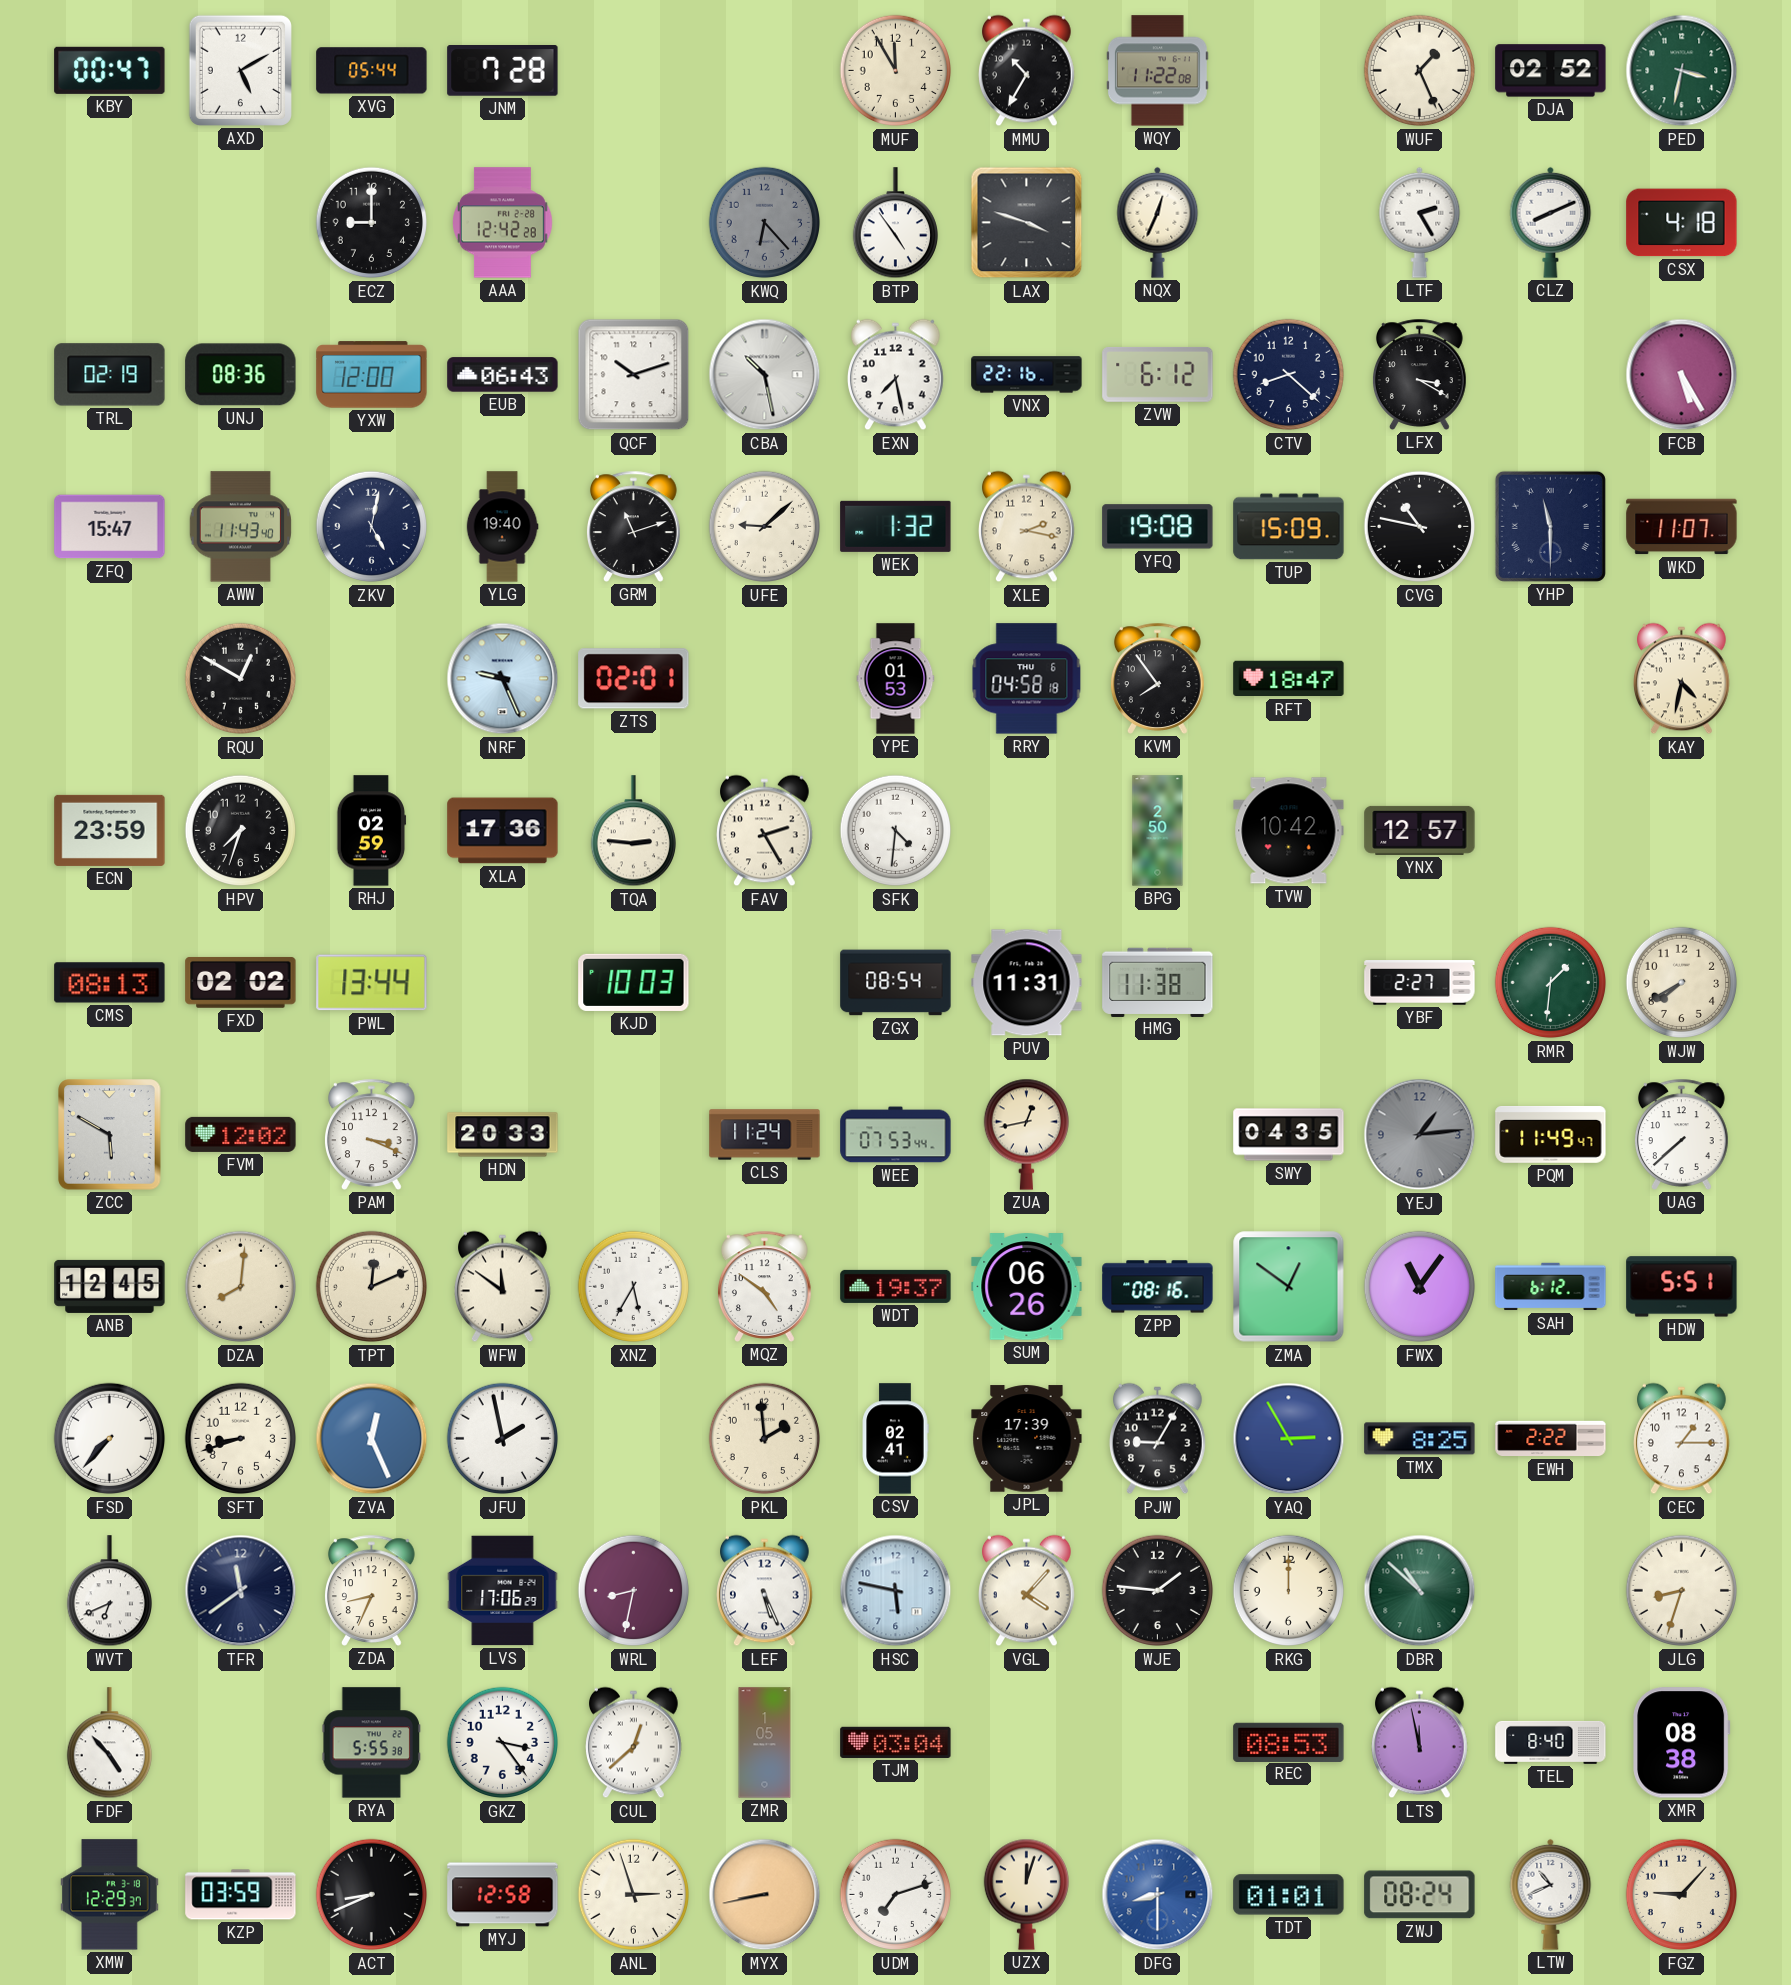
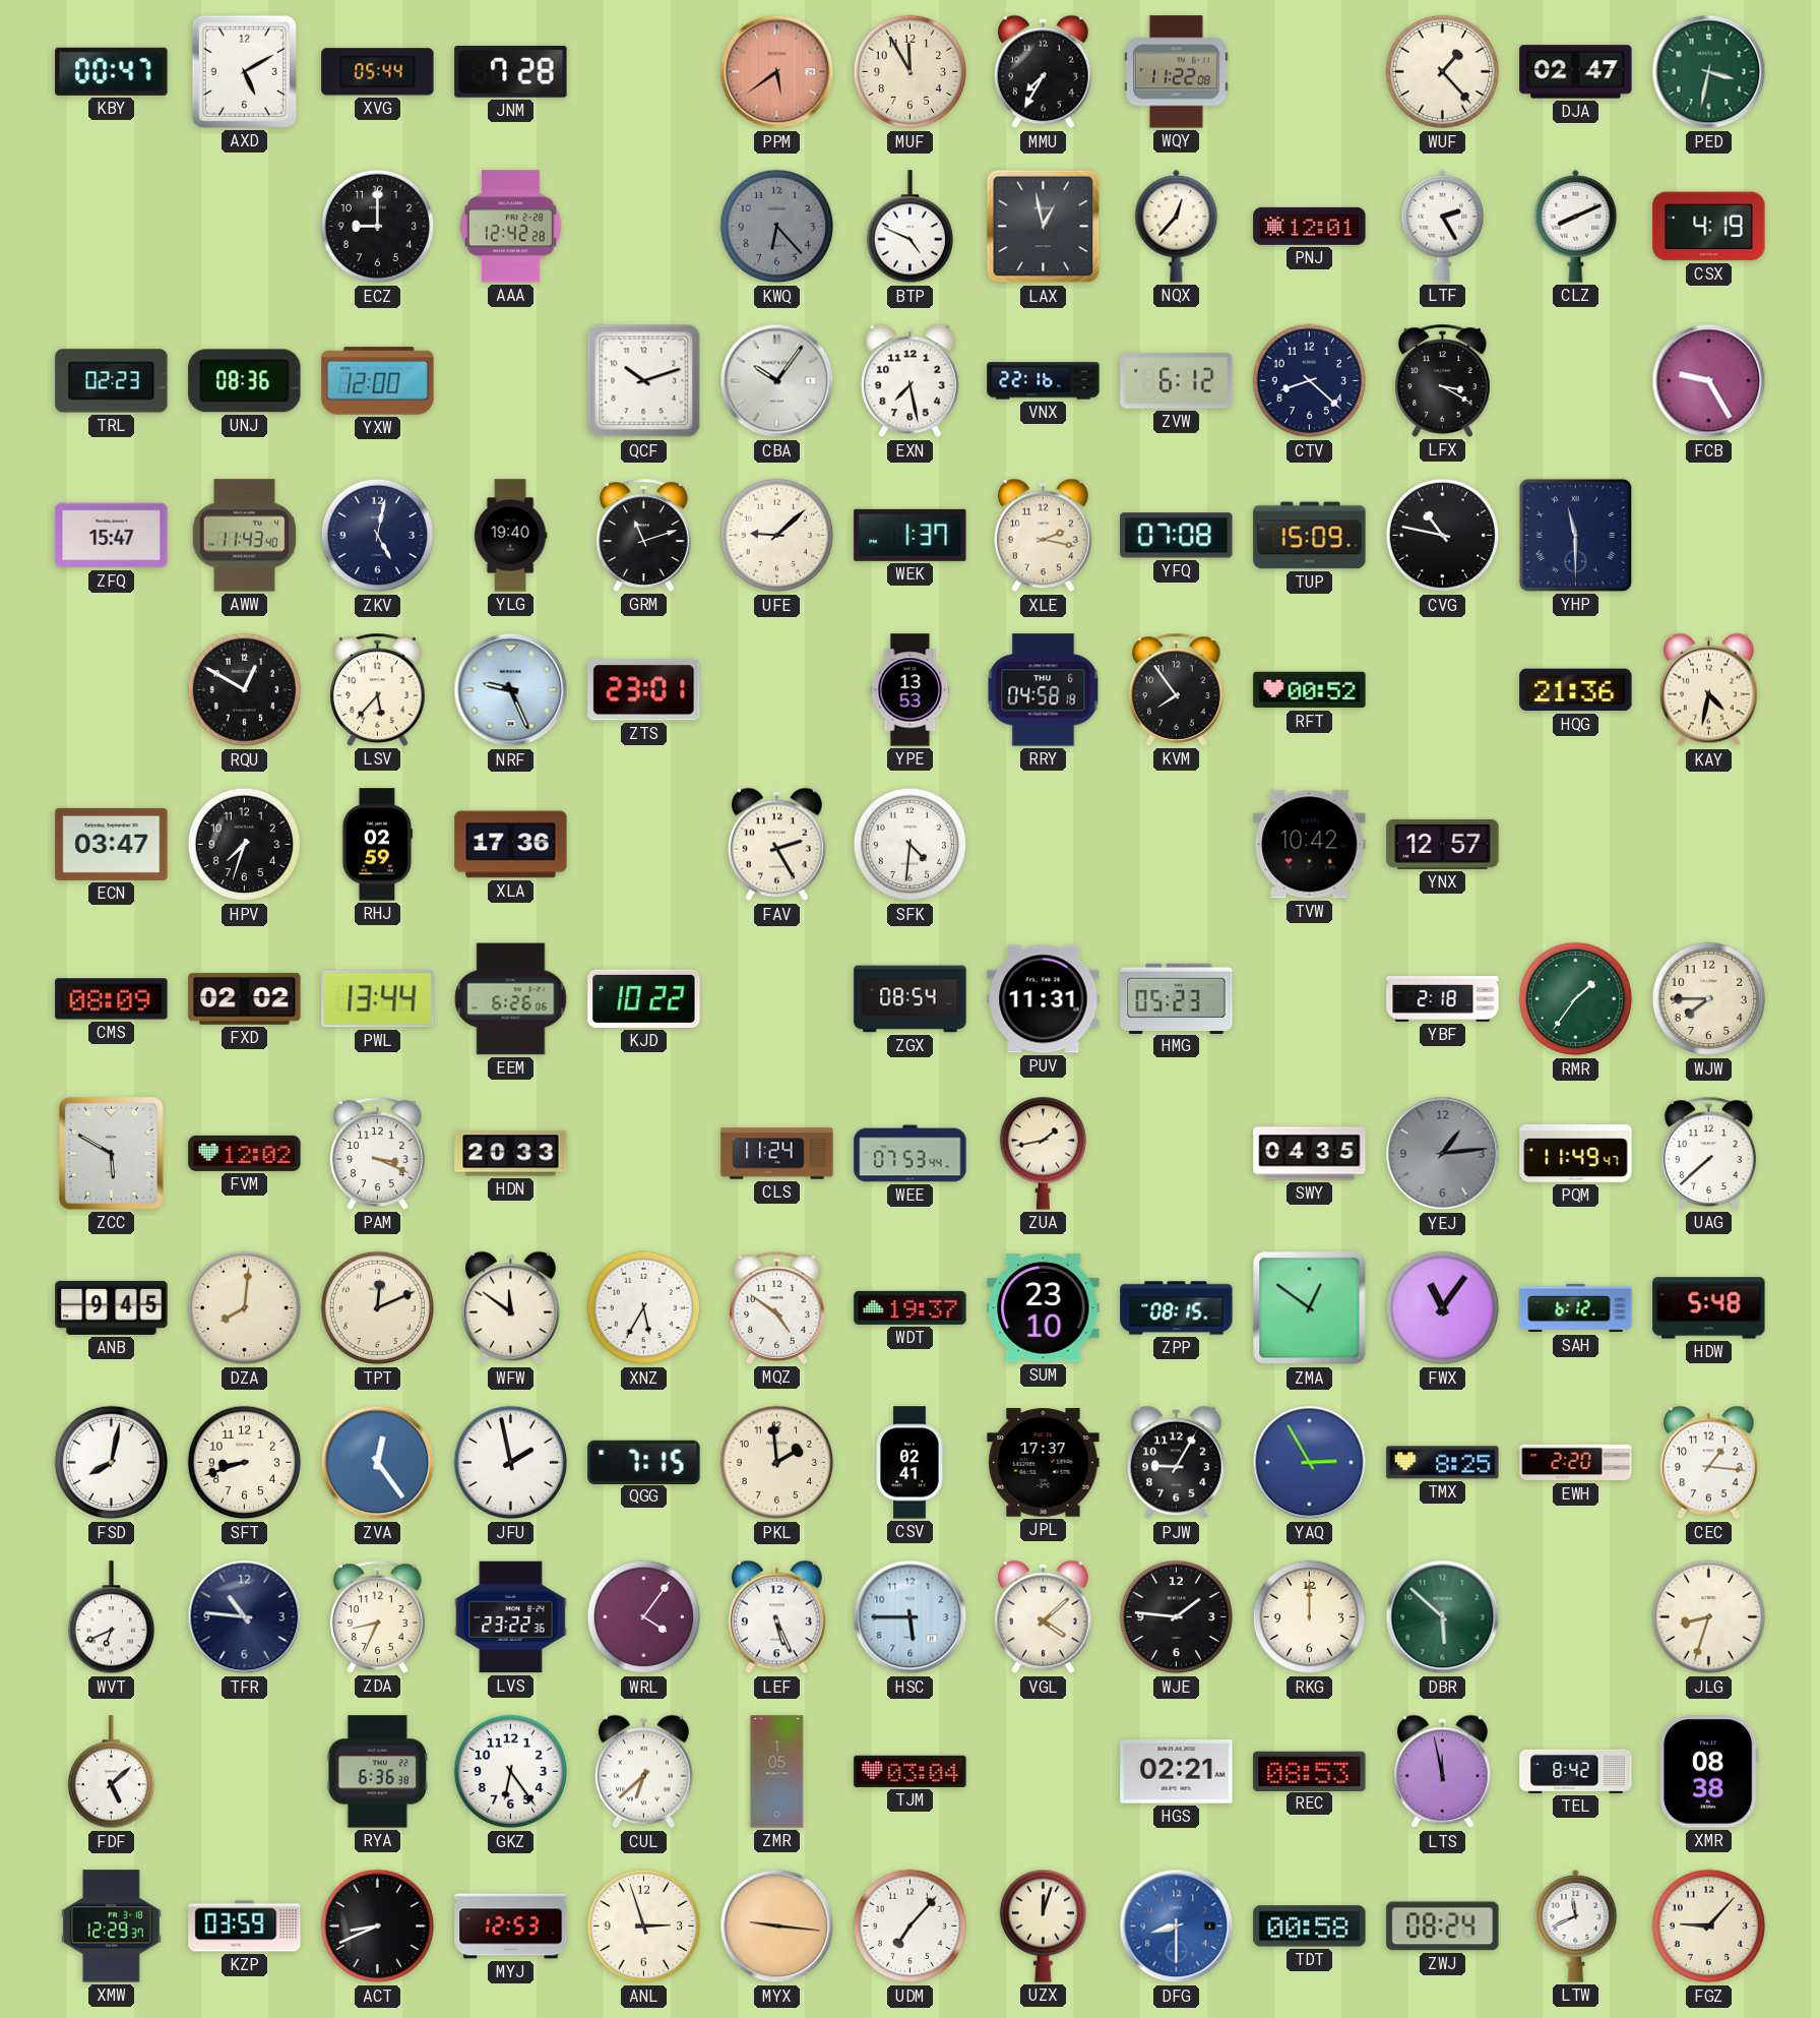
PPM: none -> 5:39 (777, 72)
MMU: 10:35 -> 7:35 (1044, 72)
WUF: 1:26 -> 1:23 (1443, 72)
DJA: 02:52 -> 02:47 (1576, 72)
BTP: 4:54 -> 4:49 (909, 227)
LAX: 3:48 -> 12:58 (1044, 227)
NQX: 12:34 -> 12:37 (1177, 226)
PNJ: none -> 12:01 (1310, 226)
CSX: 4:18 -> 4:19 (1709, 227)
TRL: 02:19 -> 02:23 (112, 381)
EUB: 06:43 -> none (503, 375)
CBA: 10:28 -> 10:06 (777, 381)
FCB: 5:25 -> 9:25 (1709, 381)
WEK: 1:32 -> 1:37 (911, 535)
YFQ: 19:08 -> 07:08 (1177, 536)
WKD: 11:07 -> none (1682, 527)
LSV: none -> 5:37 (378, 689)
ZTS: 02:01 -> 23:01 (644, 690)
YPE: 01:53 -> 13:53 (911, 690)
RFT: 18:47 -> 00:52 (1310, 690)
HQG: none -> 21:36 (1576, 690)
ECN: 23:59 -> 03:47 (112, 844)
TQA: 2:46 -> none (633, 831)
BPG: 2:50 -> none (1158, 831)
CMS: 08:13 -> 08:09 (112, 999)
EEM: none -> 6:26 (511, 999)
KJD: 10:03 -> 10:22 (644, 998)
HMG: 11:38 -> 05:23 (1177, 998)
YBF: 2:27 -> 2:18 (1443, 999)
RMR: 1:31 -> 1:36 (1576, 999)
WJW: 7:40 -> 7:45 (1709, 999)
ZUA: 12:43 -> 1:43 (1043, 1153)
ANB: 12:45 -> 9:45 (112, 1307)
SUM: 06:26 -> 23:10 (1044, 1308)
ZPP: 08:16 -> 08:15 (1177, 1308)
HDW: 5:51 -> 5:48 (1709, 1308)
FSD: 7:37 -> 8:02 (112, 1463)
ZVA: 12:26 -> 12:24 (378, 1463)
QGG: none -> 7:15 (644, 1462)
JPL: 17:39 -> 17:37 (1044, 1463)
EWH: 2:22 -> 2:20 (1576, 1463)
CEC: 1:15 -> 1:16 (1709, 1463)
TFR: 11:39 -> 10:46 (245, 1617)
LVS: 17:06 -> 23:22 (511, 1617)
WRL: 8:32 -> 4:06 (644, 1617)
HSC: 5:47 -> 5:45 (911, 1617)
VGL: 4:07 -> 4:08 (1044, 1617)
DBR: 10:52 -> 5:52 (1443, 1617)
FDF: 4:53 -> 5:08 (111, 1772)
RYA: 5:55 -> 6:36 (377, 1772)
GKZ: 3:24 -> 6:24 (511, 1772)
CUL: 12:38 -> 6:38 (644, 1772)
HGS: none -> 02:21 (1177, 1772)
TEL: 8:40 -> 8:42 (1576, 1771)
MYJ: 12:58 -> 12:53 (511, 1927)
MYX: 8:43 -> 9:16 (777, 1927)
UDM: 7:12 -> 7:07 (911, 1927)
TDT: 01:01 -> 00:58 (1310, 1927)
LTW: 10:41 -> 11:41 (1576, 1925)
